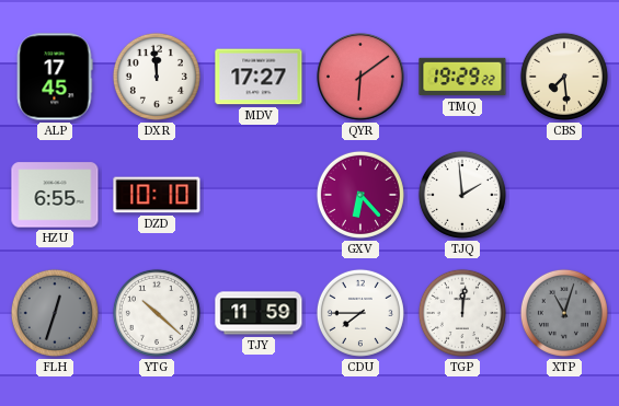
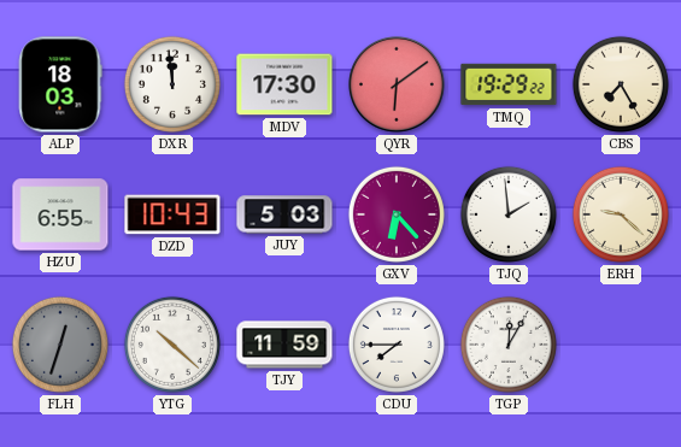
ALP: 17:45 -> 18:03 (60, 84)
MDV: 17:27 -> 17:30 (284, 84)
CBS: 7:29 -> 7:25 (621, 84)
DZD: 10:10 -> 10:43 (172, 214)
JUY: none -> 5:03 (284, 214)
ERH: none -> 9:22 (621, 214)
TGP: 12:01 -> 12:05 (509, 345)
XTP: 11:03 -> none (564, 313)
